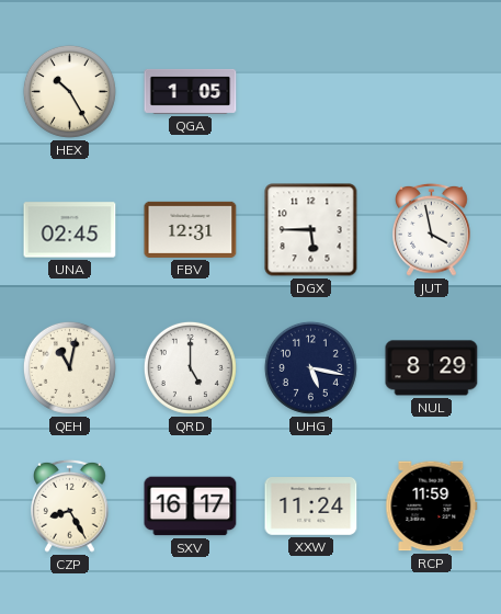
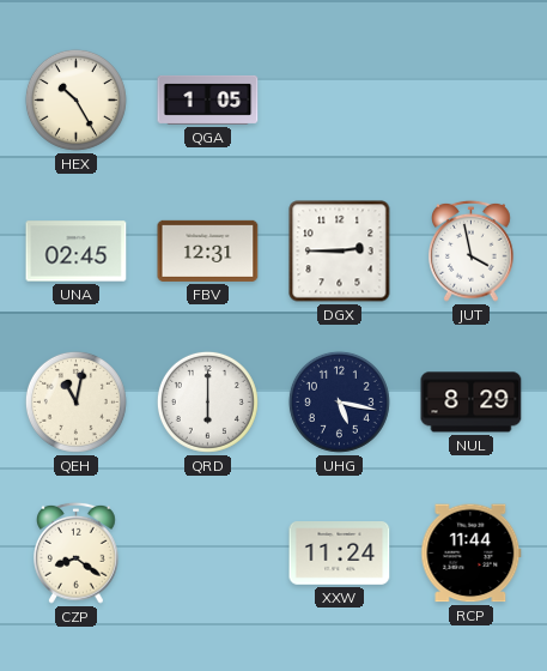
DGX: 5:45 -> 2:45 (340, 252)
QRD: 5:00 -> 6:00 (207, 401)
CZP: 8:25 -> 8:21 (77, 552)
SXV: 16:17 -> none (191, 507)
RCP: 11:59 -> 11:44 (472, 554)
